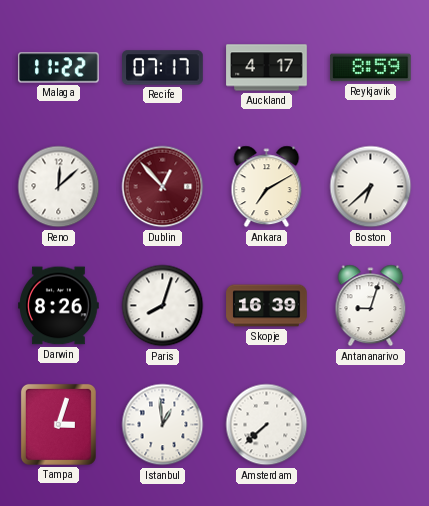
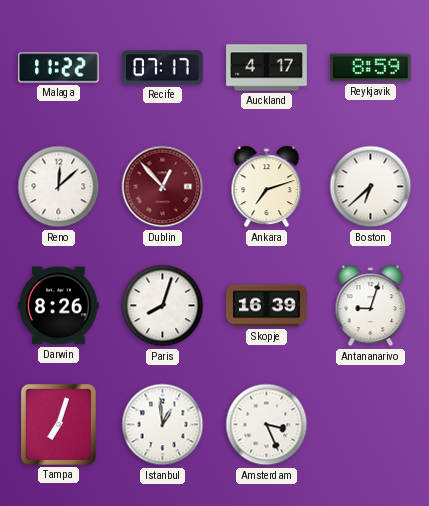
Ankara: 7:10 -> 7:12 (267, 187)
Tampa: 3:03 -> 7:03 (58, 424)
Amsterdam: 7:38 -> 3:26 (267, 425)
